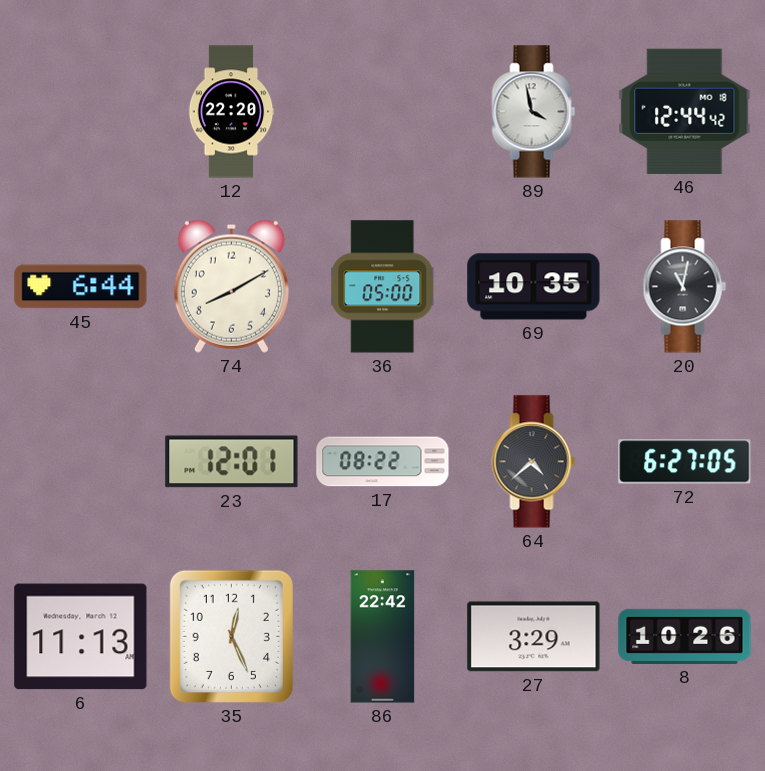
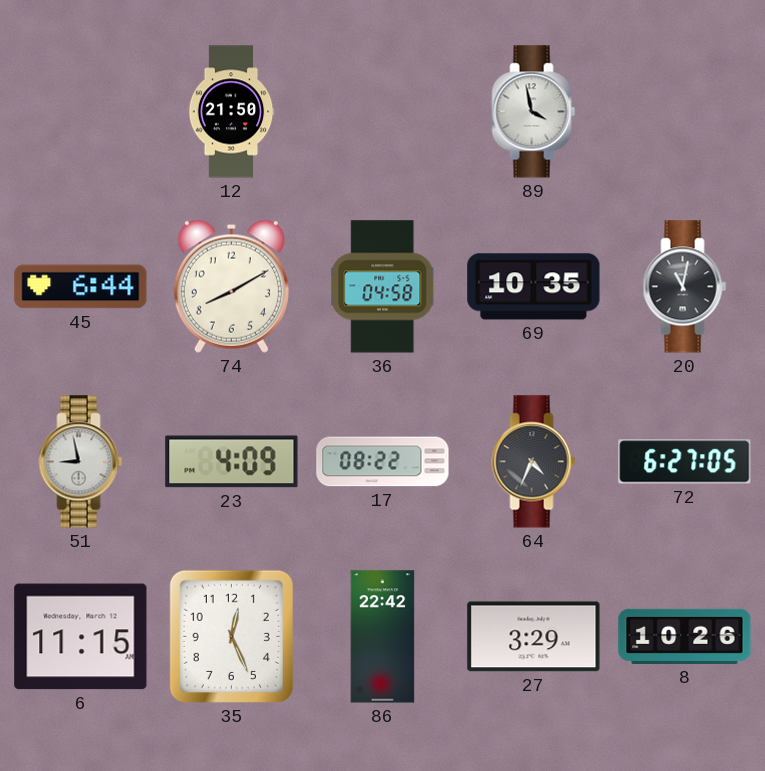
12: 22:20 -> 21:50 (231, 112)
46: 12:44 -> none (685, 111)
36: 05:00 -> 04:58 (383, 287)
51: none -> 8:58 (81, 462)
23: 12:01 -> 4:09 (232, 462)
64: 4:38 -> 4:34 (534, 462)
6: 11:13 -> 11:15 (81, 637)
